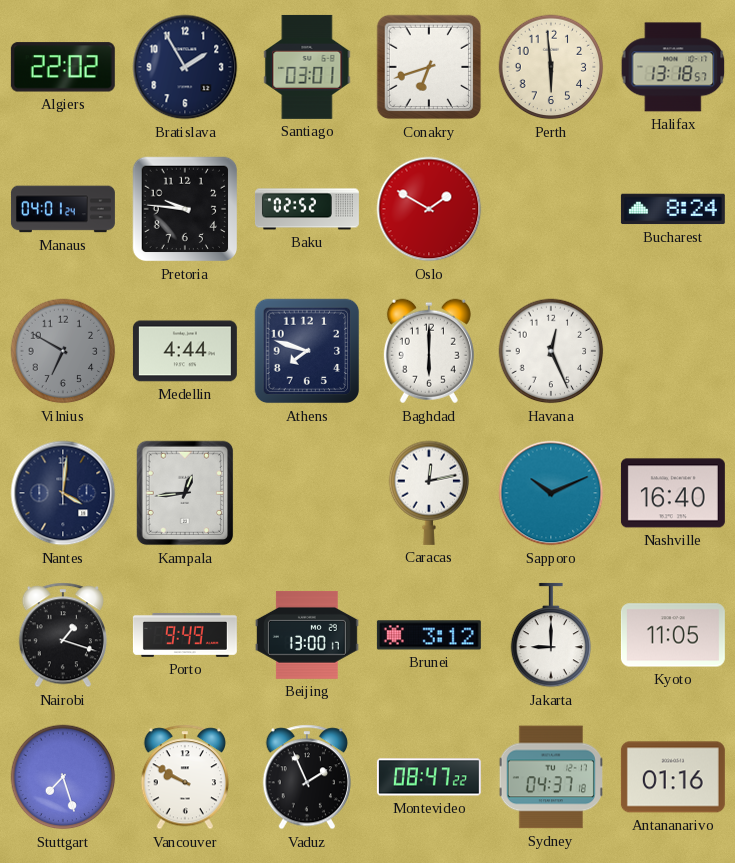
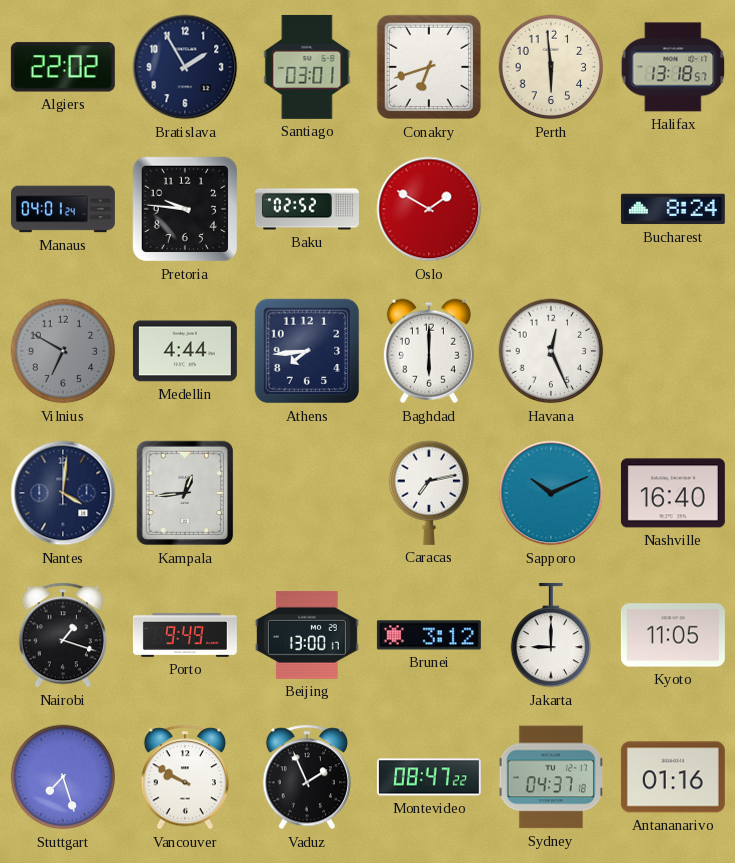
Athens: 7:48 -> 7:44 (307, 351)
Caracas: 12:13 -> 7:13 (429, 493)
